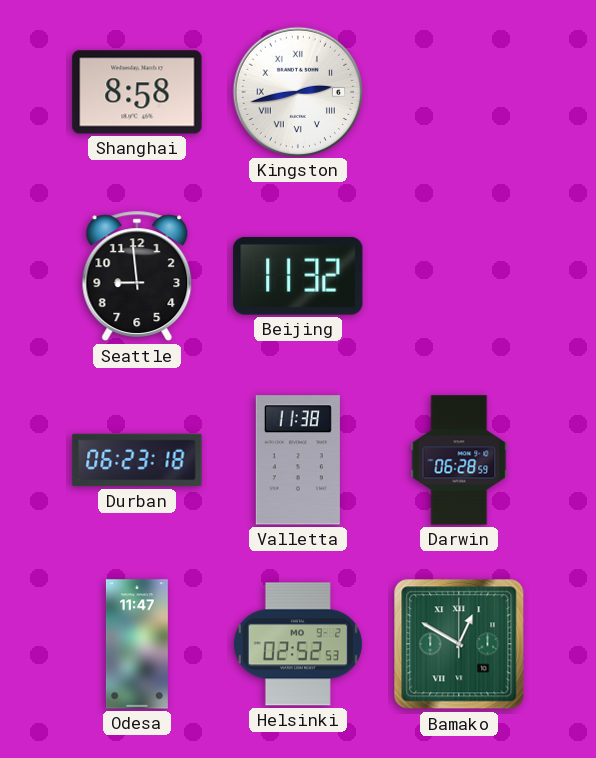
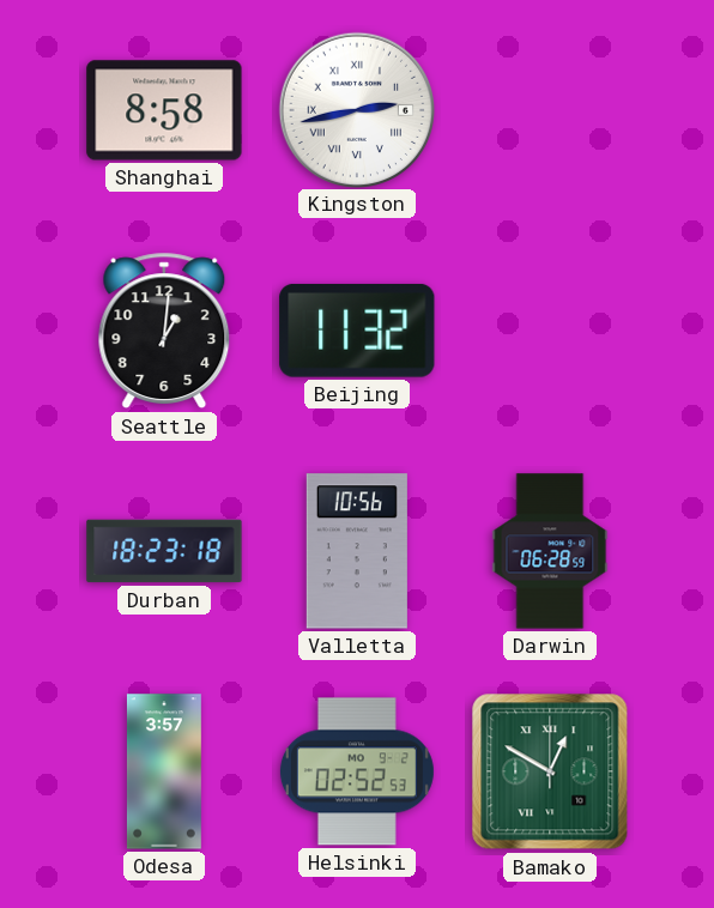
Seattle: 8:59 -> 1:01 (164, 331)
Durban: 06:23 -> 18:23 (164, 551)
Valletta: 11:38 -> 10:56 (357, 551)
Odesa: 11:47 -> 3:57 (164, 771)
